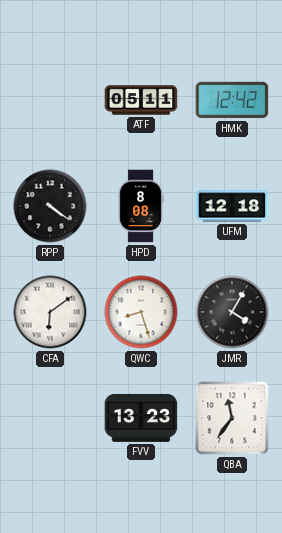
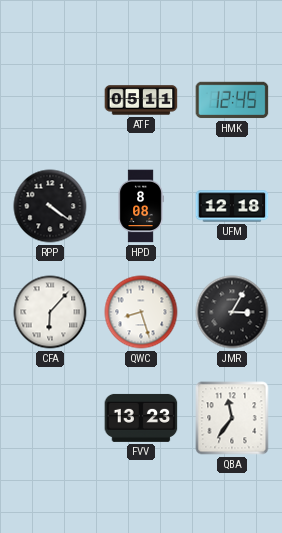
HMK: 12:42 -> 12:45 (232, 100)
CFA: 6:09 -> 6:07 (50, 312)
JMR: 4:05 -> 3:05 (232, 312)
